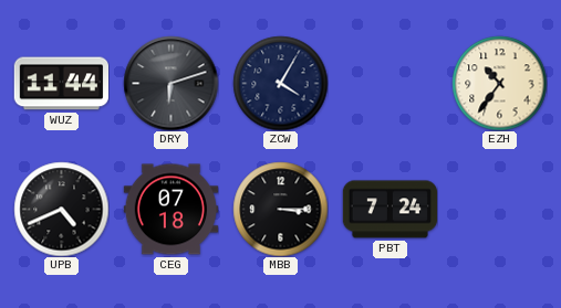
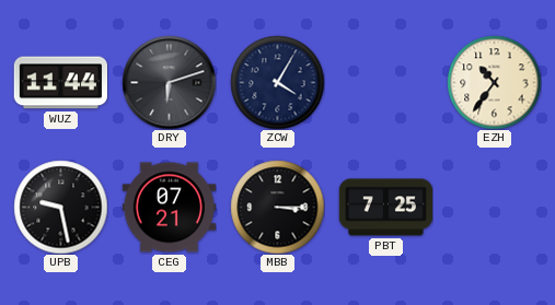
UPB: 4:41 -> 9:28 (60, 207)
CEG: 07:18 -> 07:21 (169, 208)
PBT: 7:24 -> 7:25 (385, 208)
